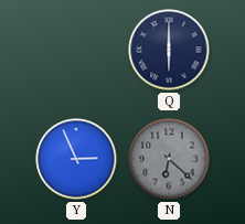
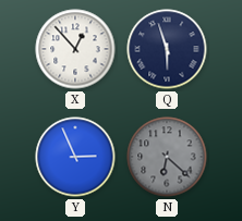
X: none -> 12:53 (75, 49)
Q: 6:00 -> 5:57 (167, 49)
